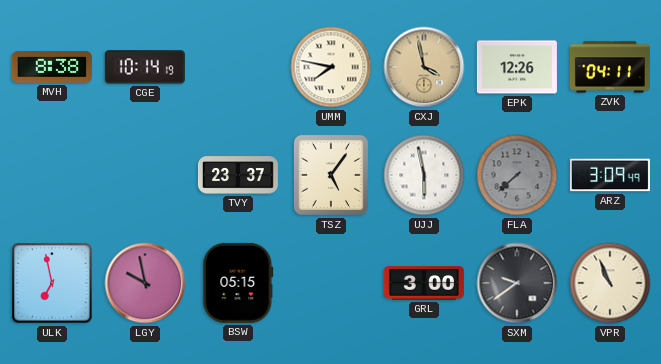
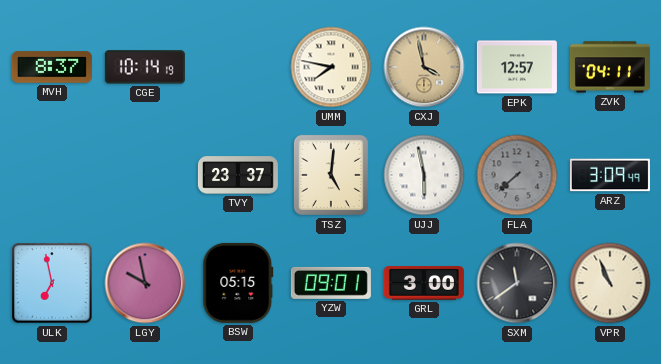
MVH: 8:38 -> 8:37 (52, 67)
EPK: 12:26 -> 12:57 (517, 67)
TSZ: 5:06 -> 5:01 (331, 175)
YZW: none -> 09:01 (331, 283)
SXM: 9:39 -> 11:39 (517, 283)
